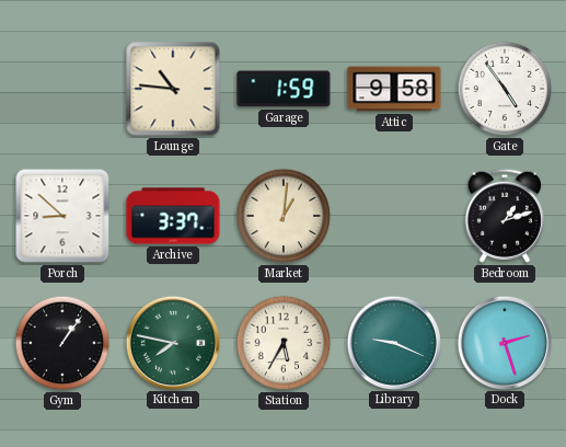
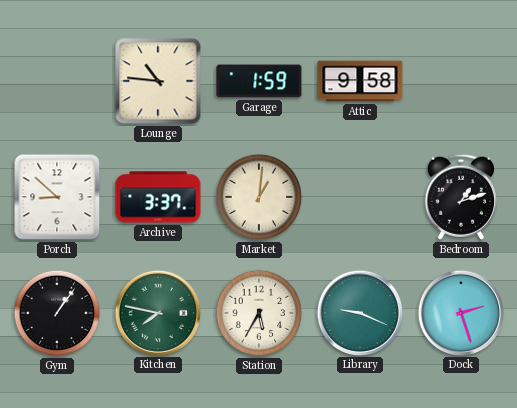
Gate: 4:54 -> none (505, 89)
